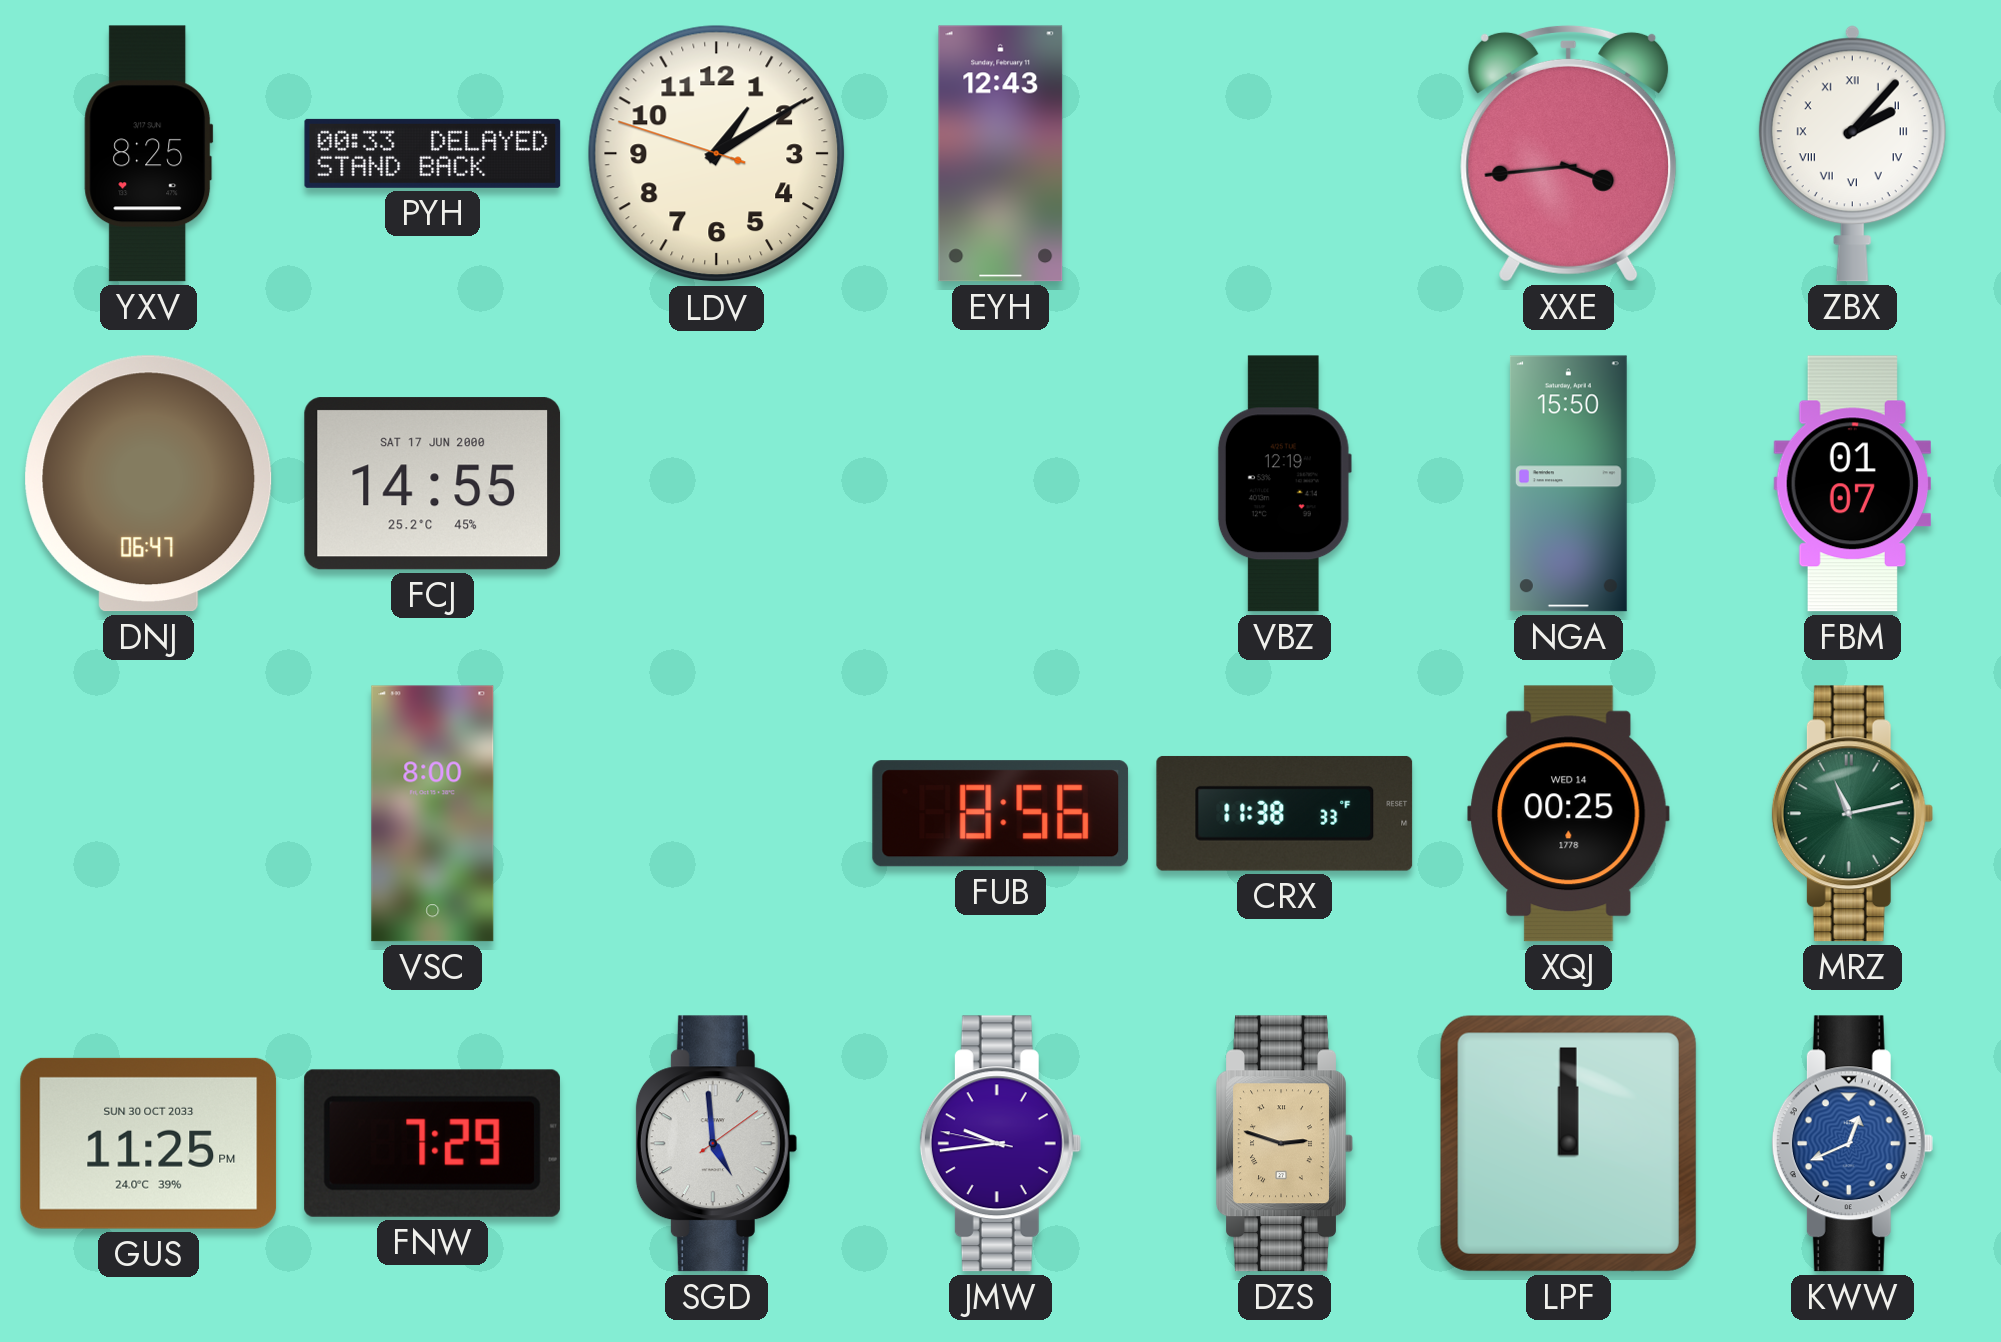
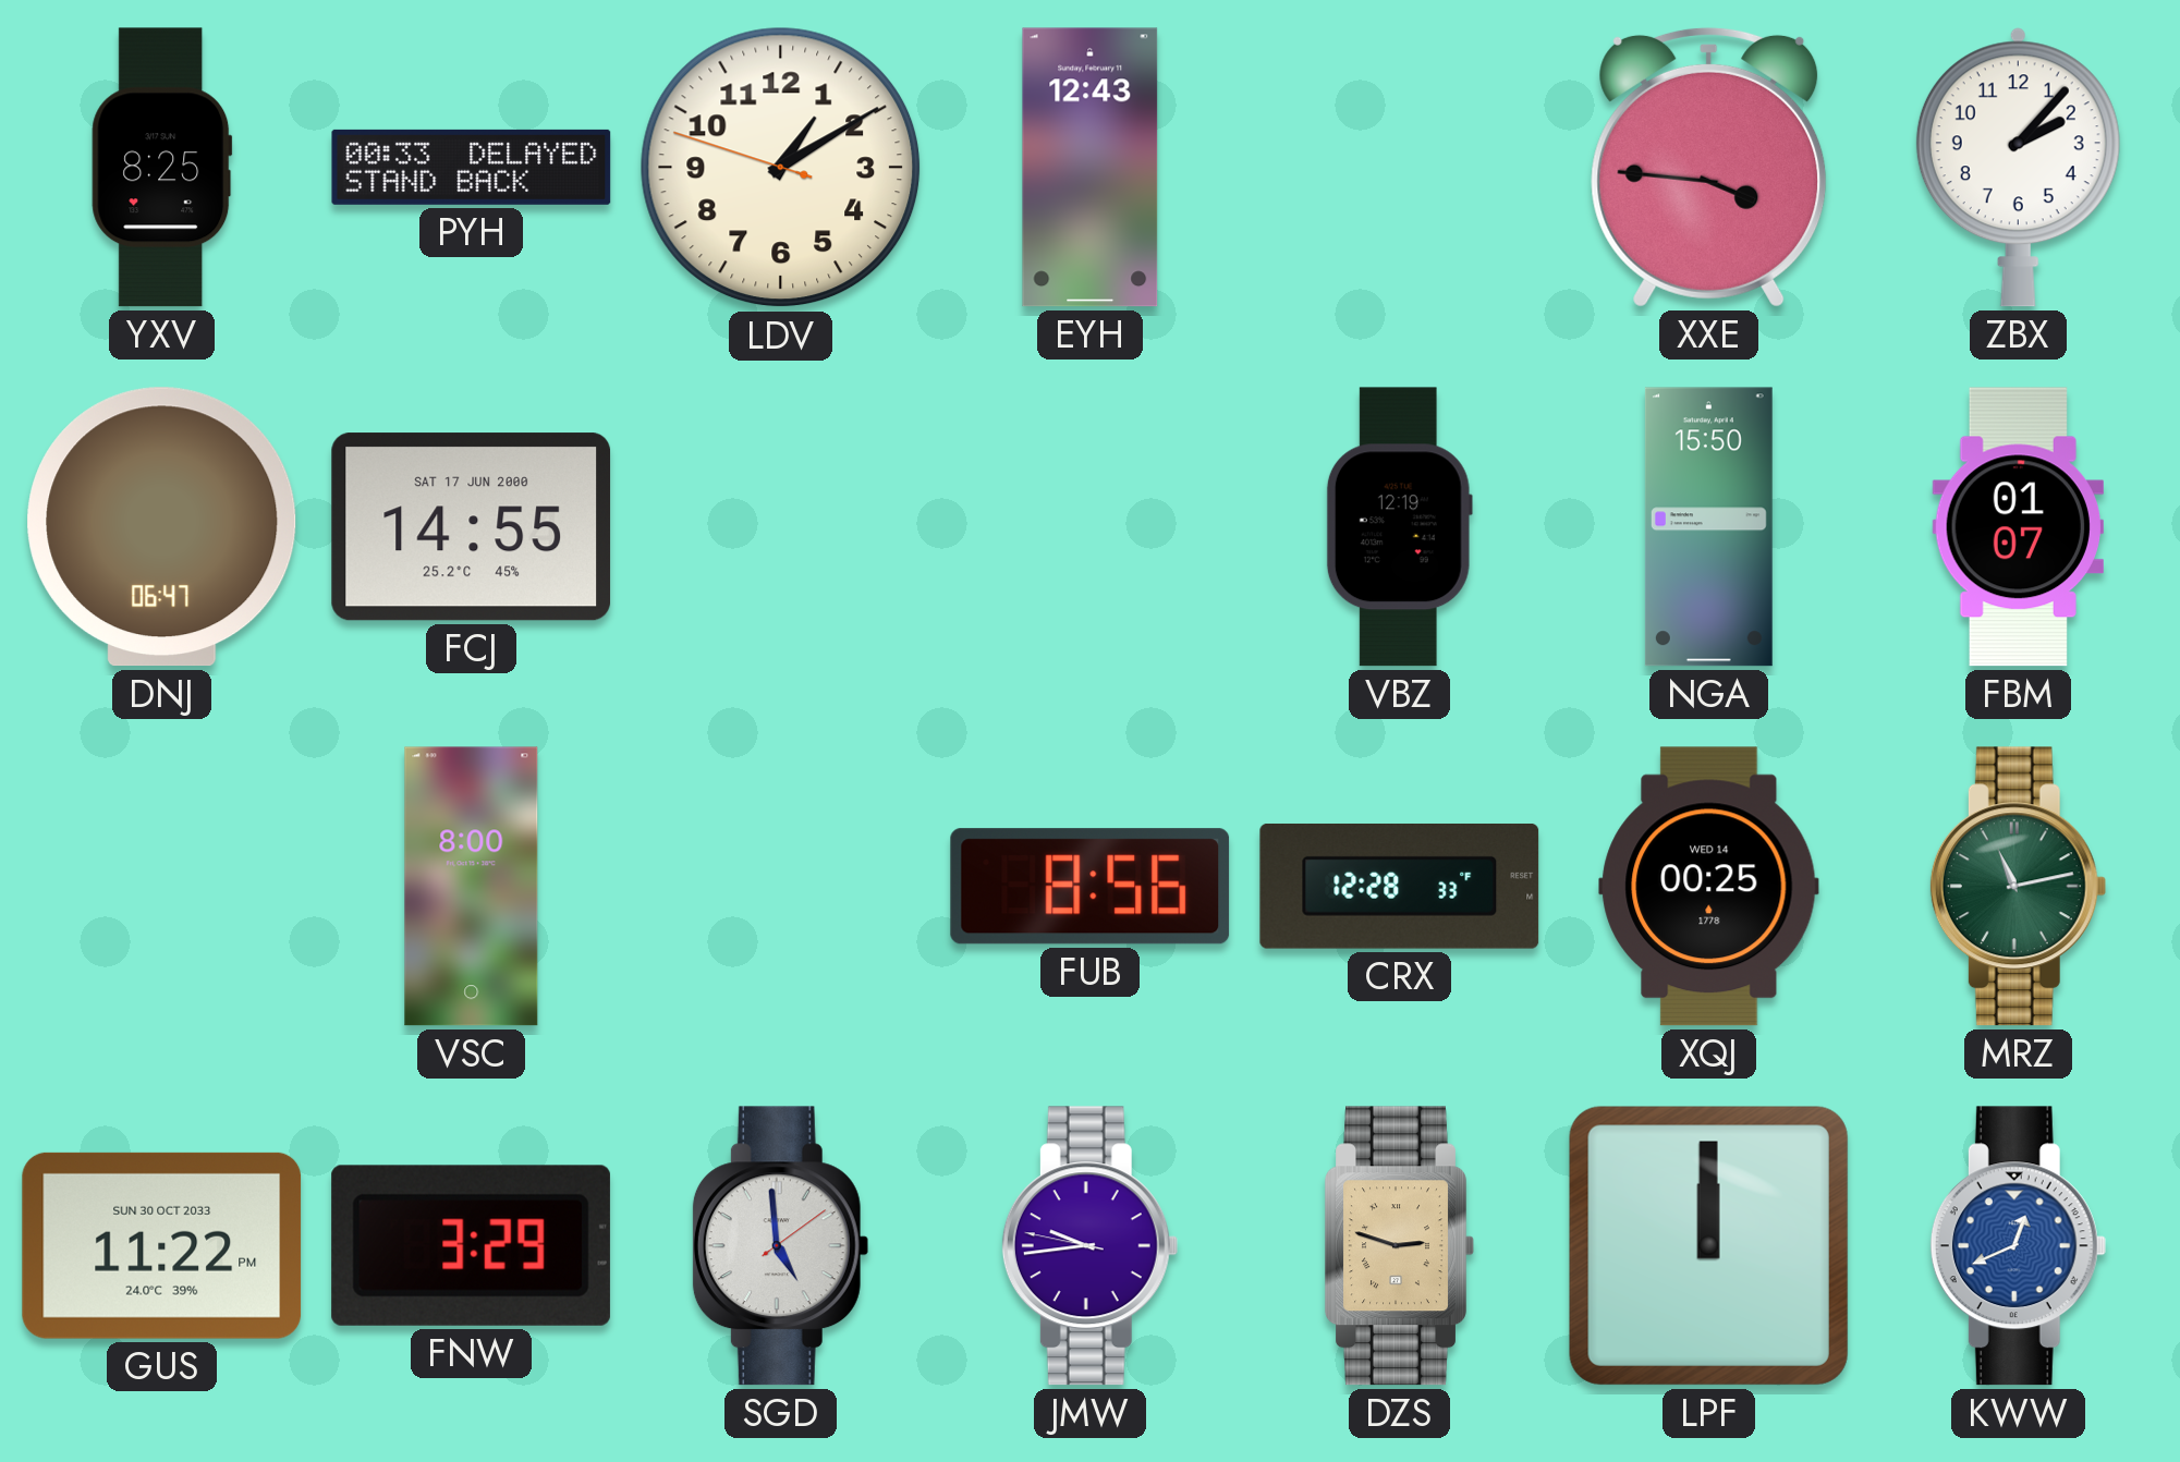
XXE: 3:44 -> 3:46 (1709, 167)
ZBX numerals: Roman -> Arabic (2018, 168)
CRX: 11:38 -> 12:28 (1400, 886)
GUS: 11:25 -> 11:22 (162, 1245)
FNW: 7:29 -> 3:29 (471, 1245)
